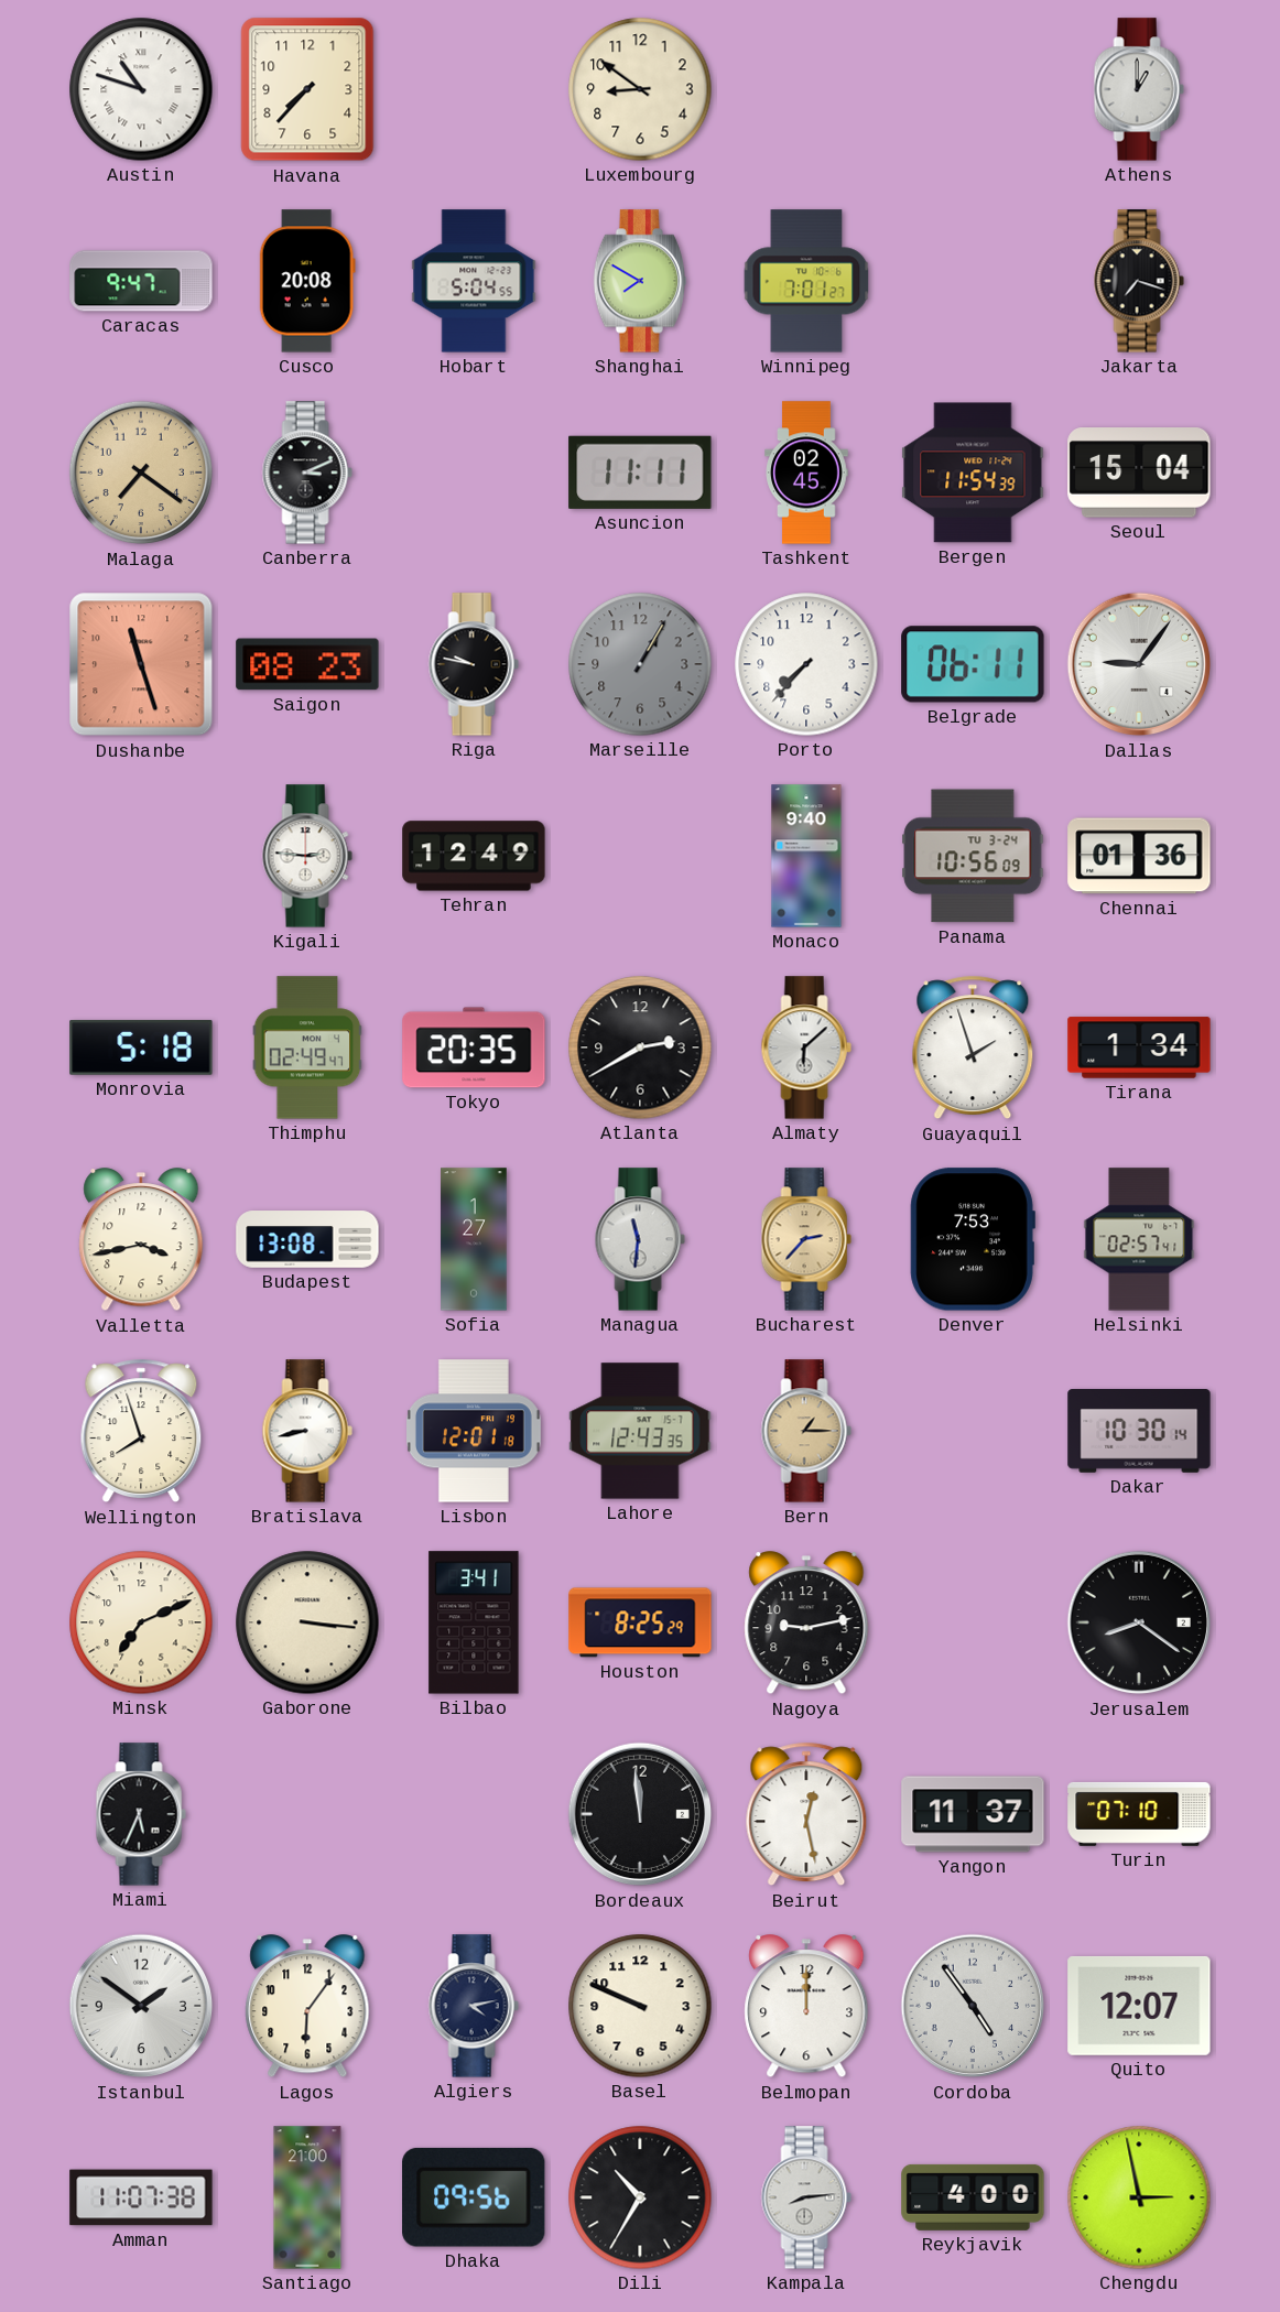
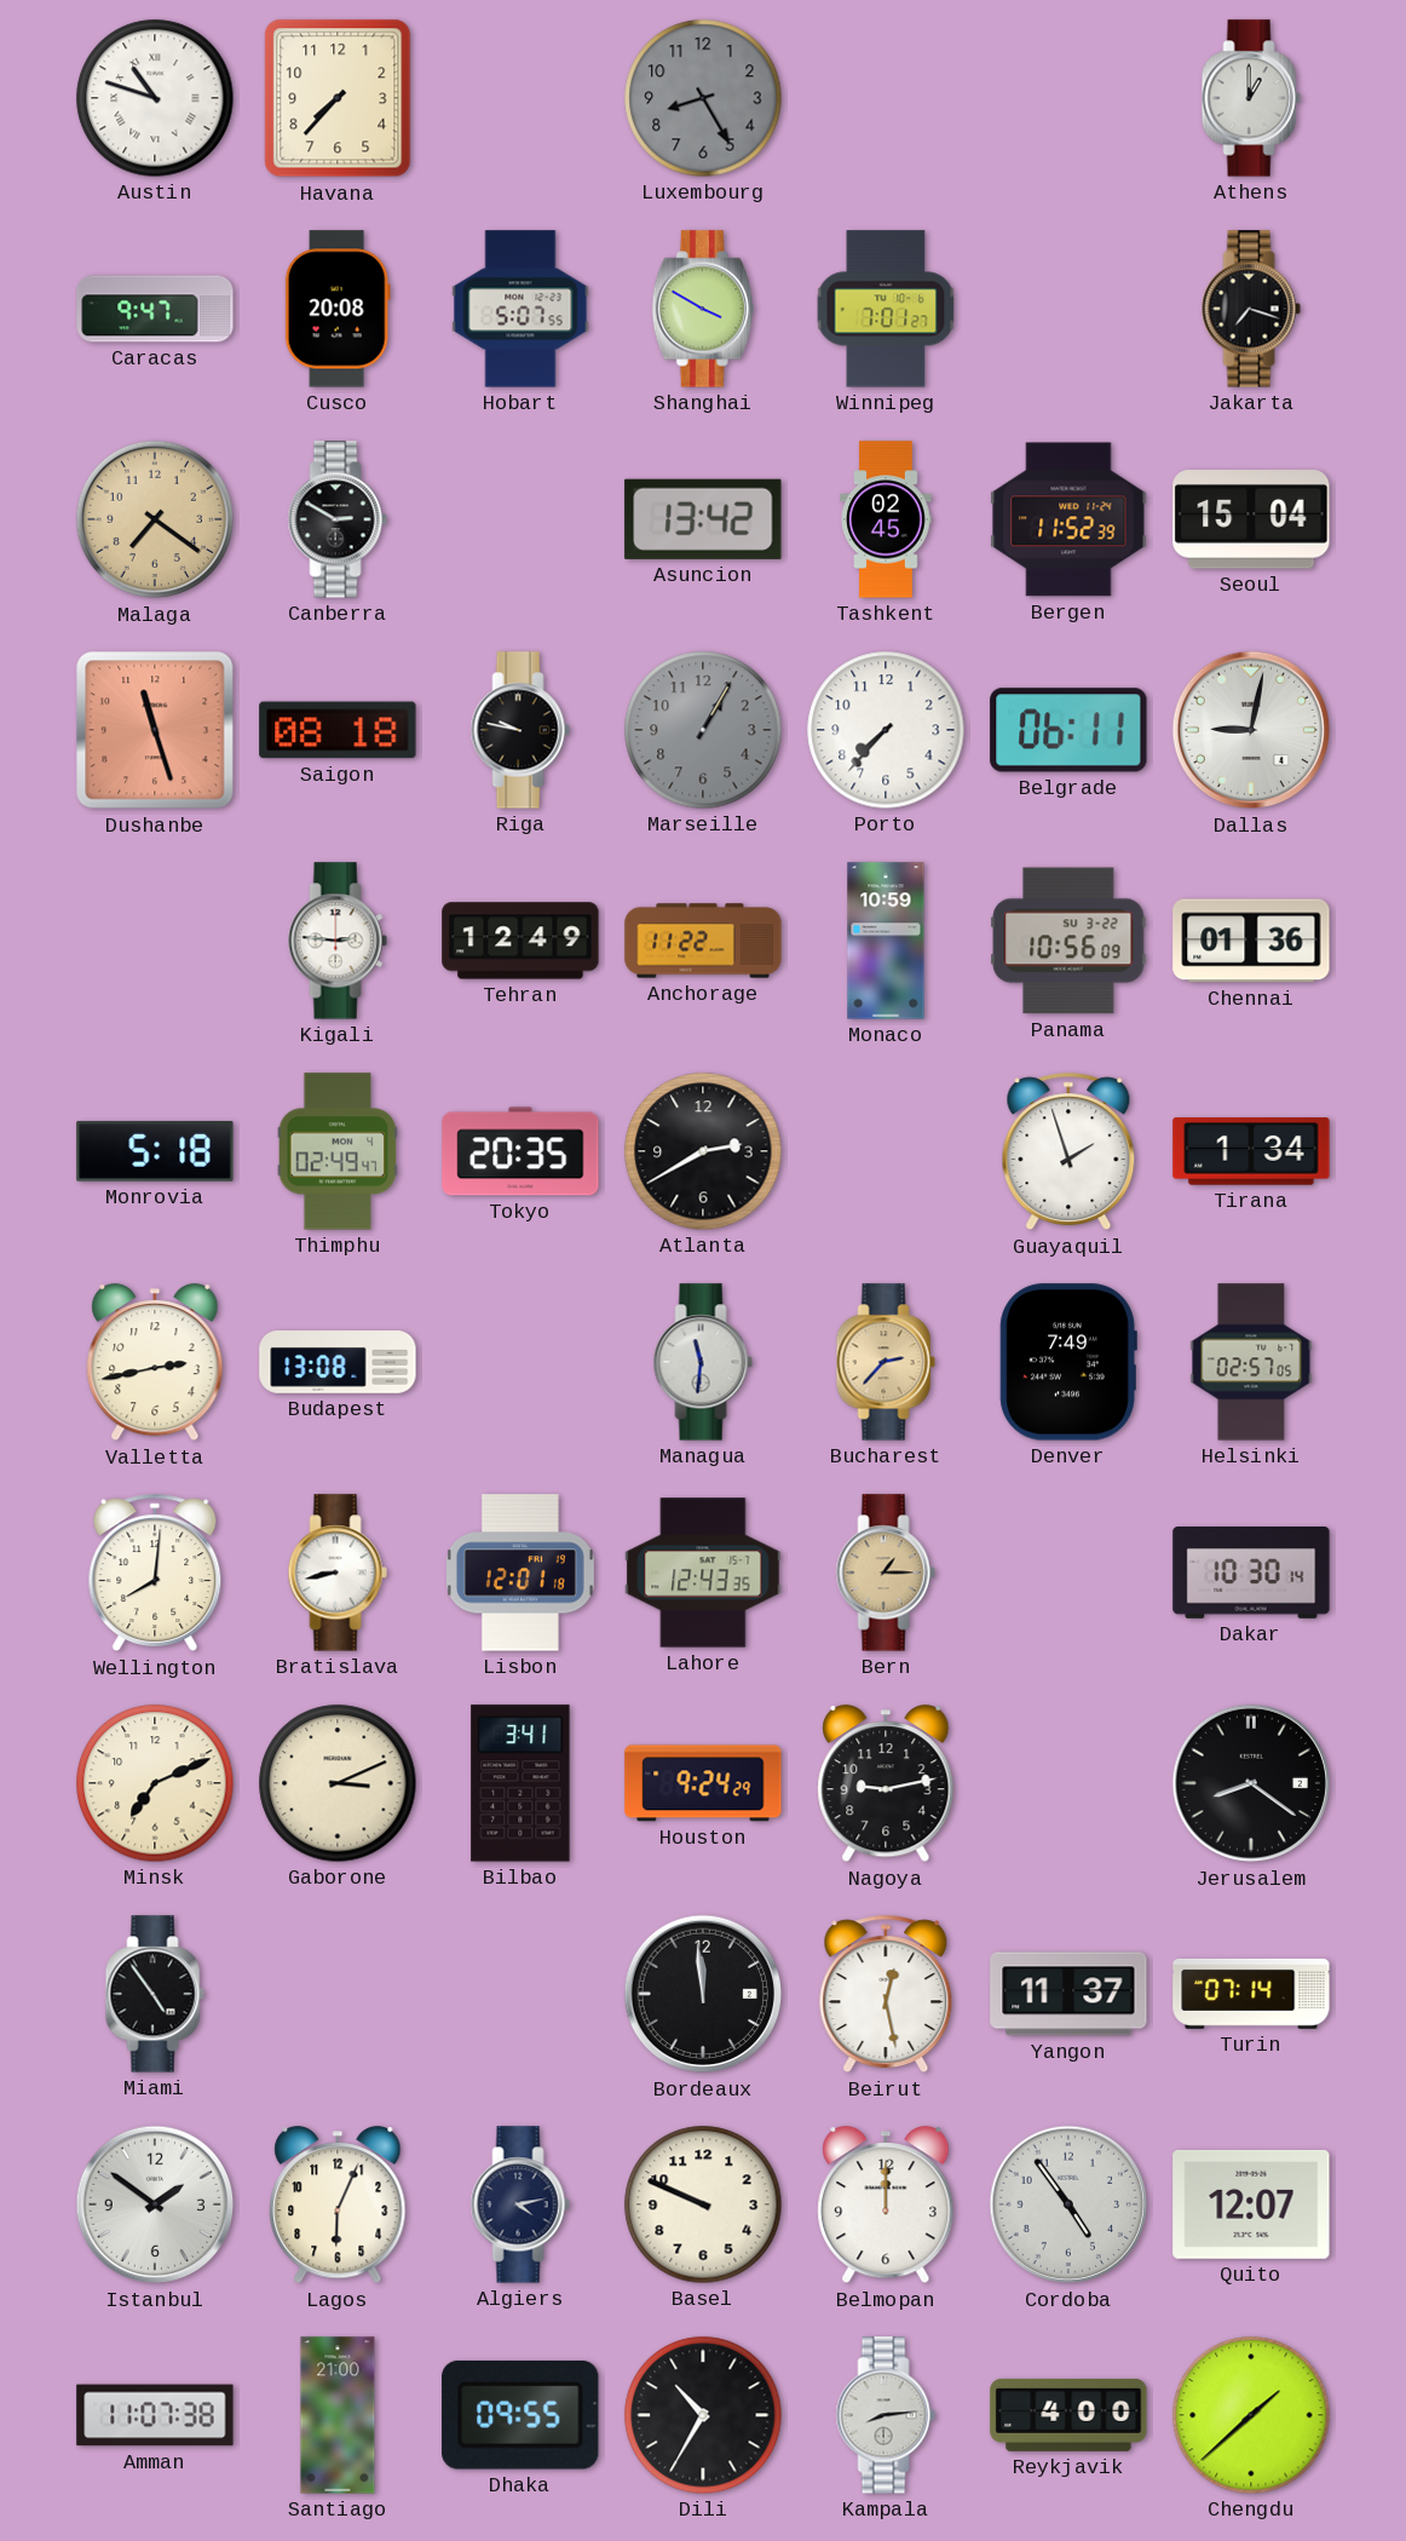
Luxembourg: 8:51 -> 8:25 (703, 98)
Luxembourg dial: cream -> grey (703, 98)
Hobart: 5:04 -> 5:07 (520, 309)
Shanghai: 7:50 -> 3:50 (702, 309)
Canberra: 3:11 -> 2:50 (338, 519)
Asuncion: 11:11 -> 13:42 (703, 519)
Bergen: 11:54 -> 11:52 (1068, 519)
Saigon: 08:23 -> 08:18 (338, 730)
Dallas: 9:06 -> 9:02 (1251, 730)
Anchorage: none -> 11:22 (703, 941)
Monaco: 9:40 -> 10:59 (886, 941)
Panama date: TU 3-24 -> SU 3-22 (1068, 941)
Almaty: 6:08 -> none (806, 1048)
Valletta: 3:43 -> 2:43 (155, 1363)
Sofia: 1:27 -> none (474, 1239)
Denver: 7:53 -> 7:49 (1068, 1362)
Helsinki: 02:57:41 -> 02:57:05 (1251, 1362)
Wellington: 7:57 -> 8:01 (155, 1573)
Gaborone: 3:16 -> 3:11 (338, 1783)
Houston: 8:25 -> 9:24 (703, 1783)
Miami: 5:34 -> 4:54 (155, 1994)
Turin: 07:10 -> 07:14 (1251, 1994)
Lagos: 6:06 -> 6:04 (338, 2206)
Dhaka: 09:56 -> 09:55 (520, 2415)
Chengdu: 2:58 -> 1:38 (1251, 2415)
